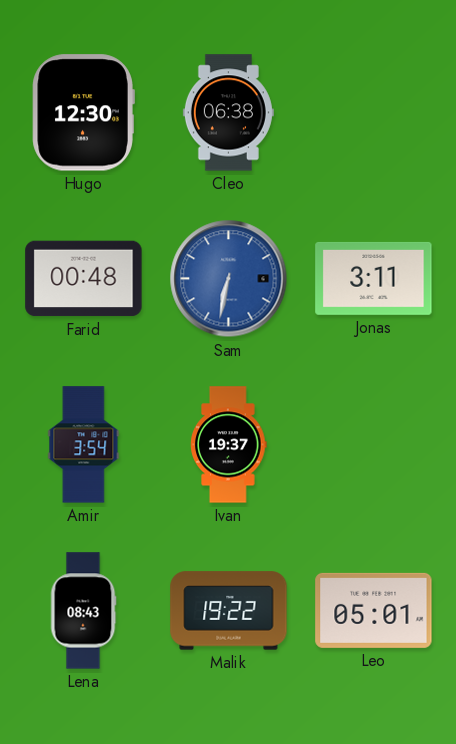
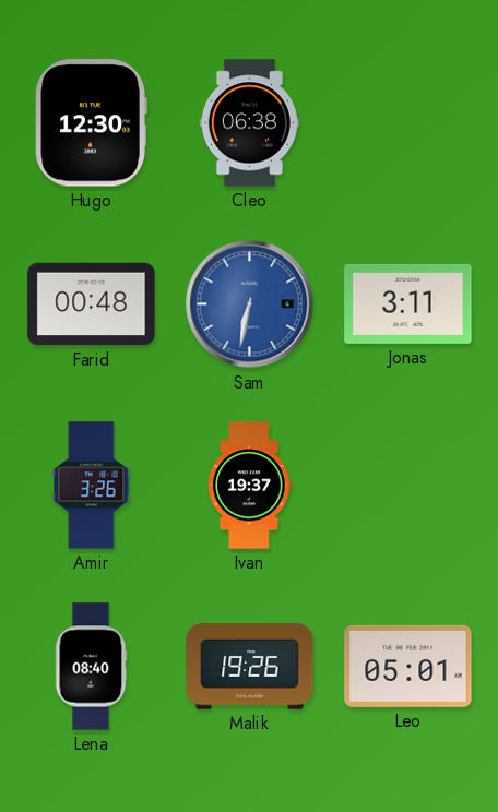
Amir: 3:54 -> 3:26 (92, 486)
Lena: 08:43 -> 08:40 (91, 667)
Malik: 19:22 -> 19:26 (250, 667)
